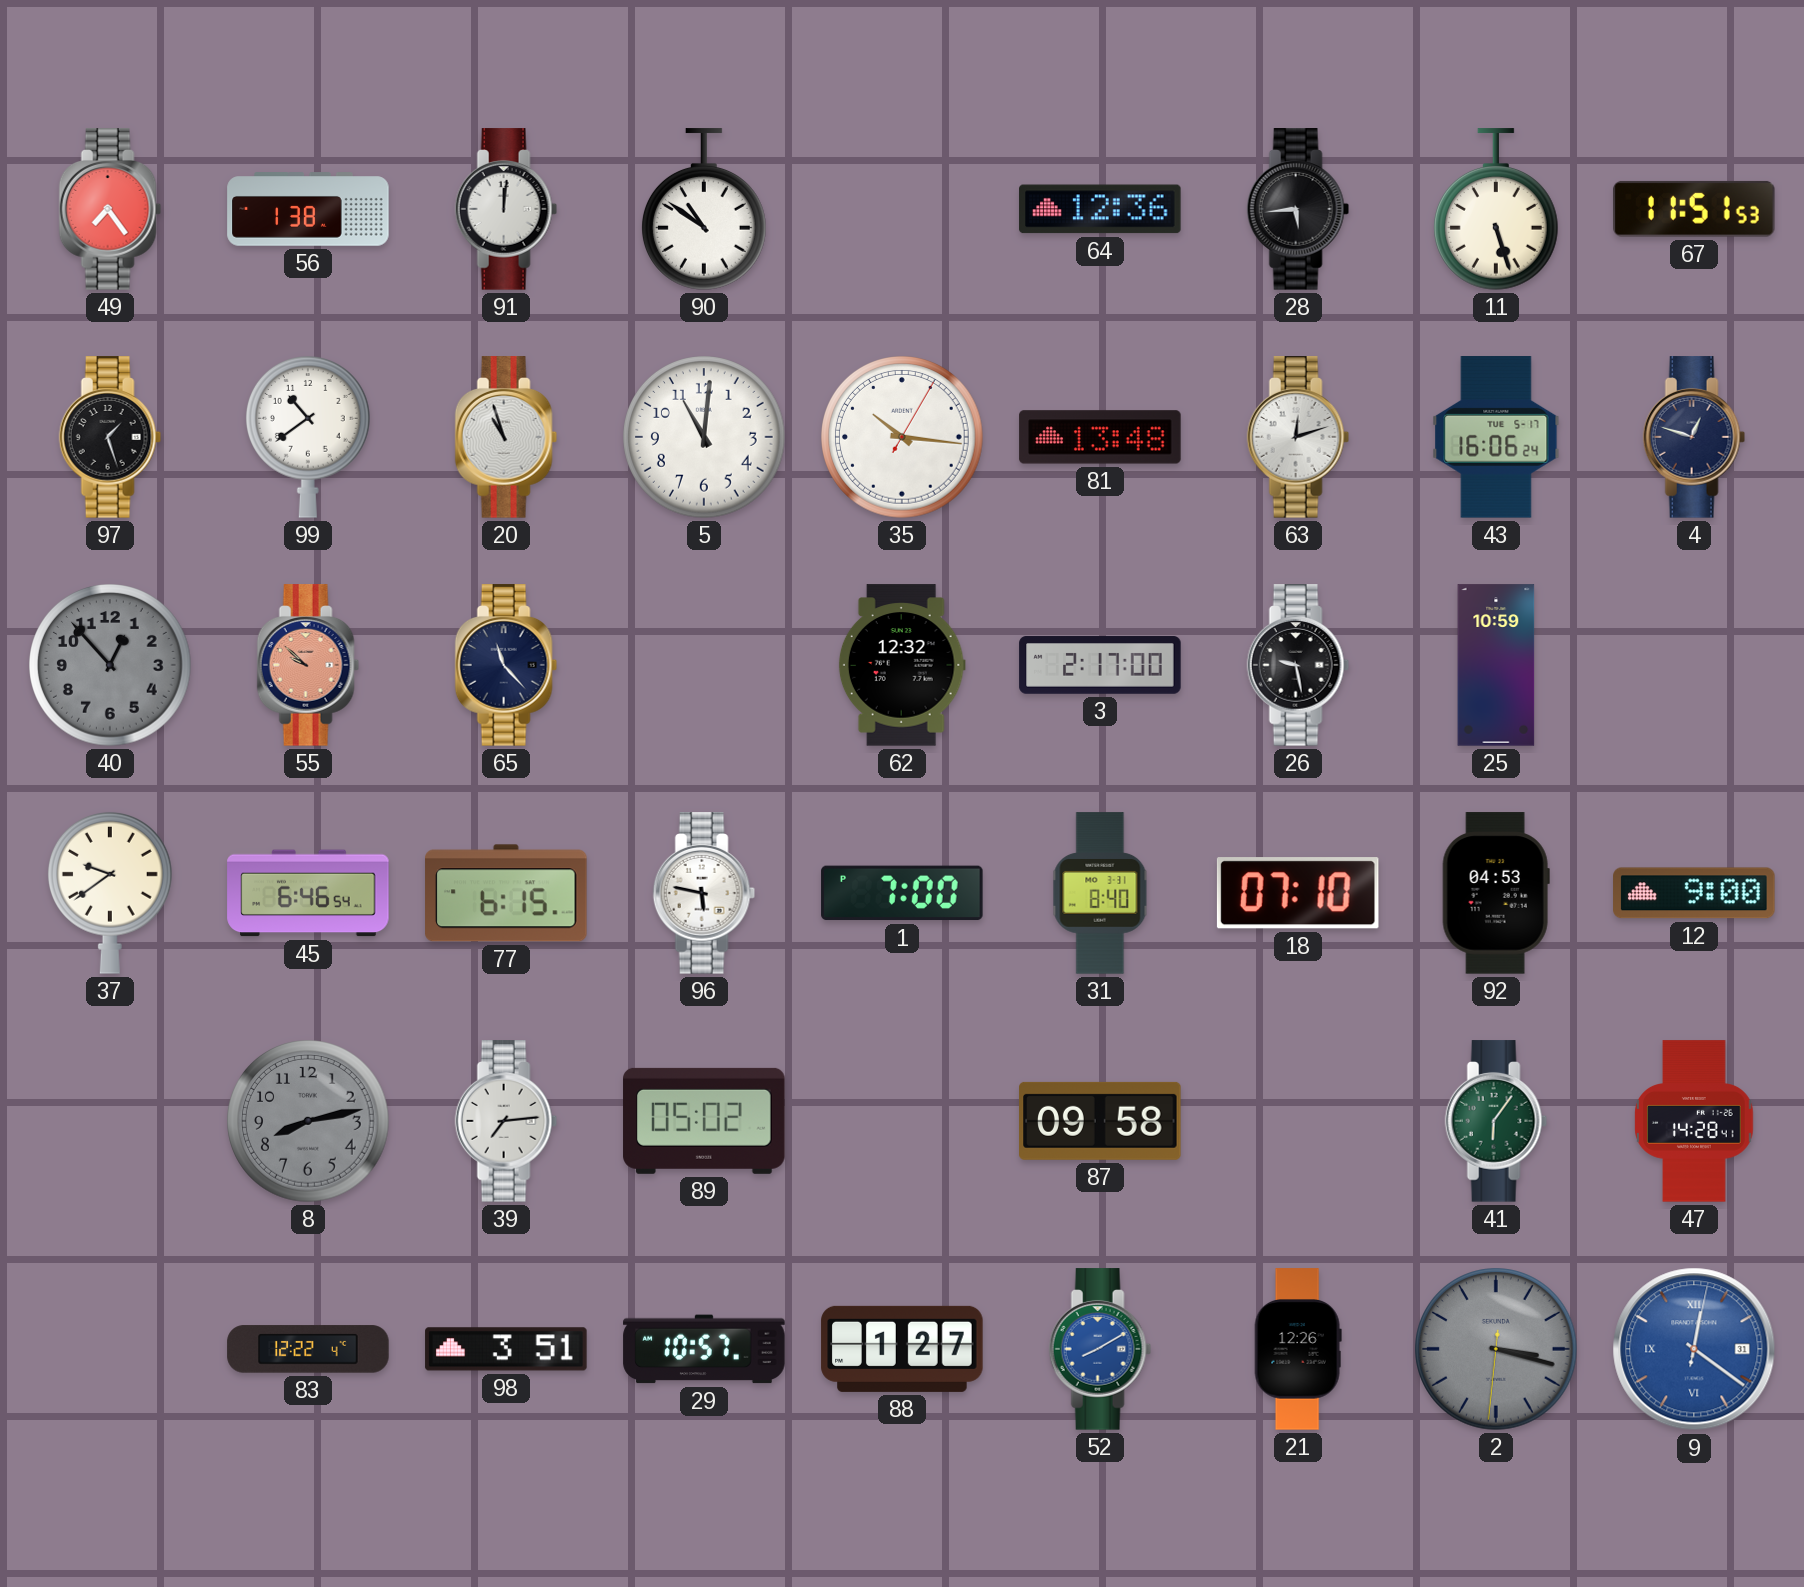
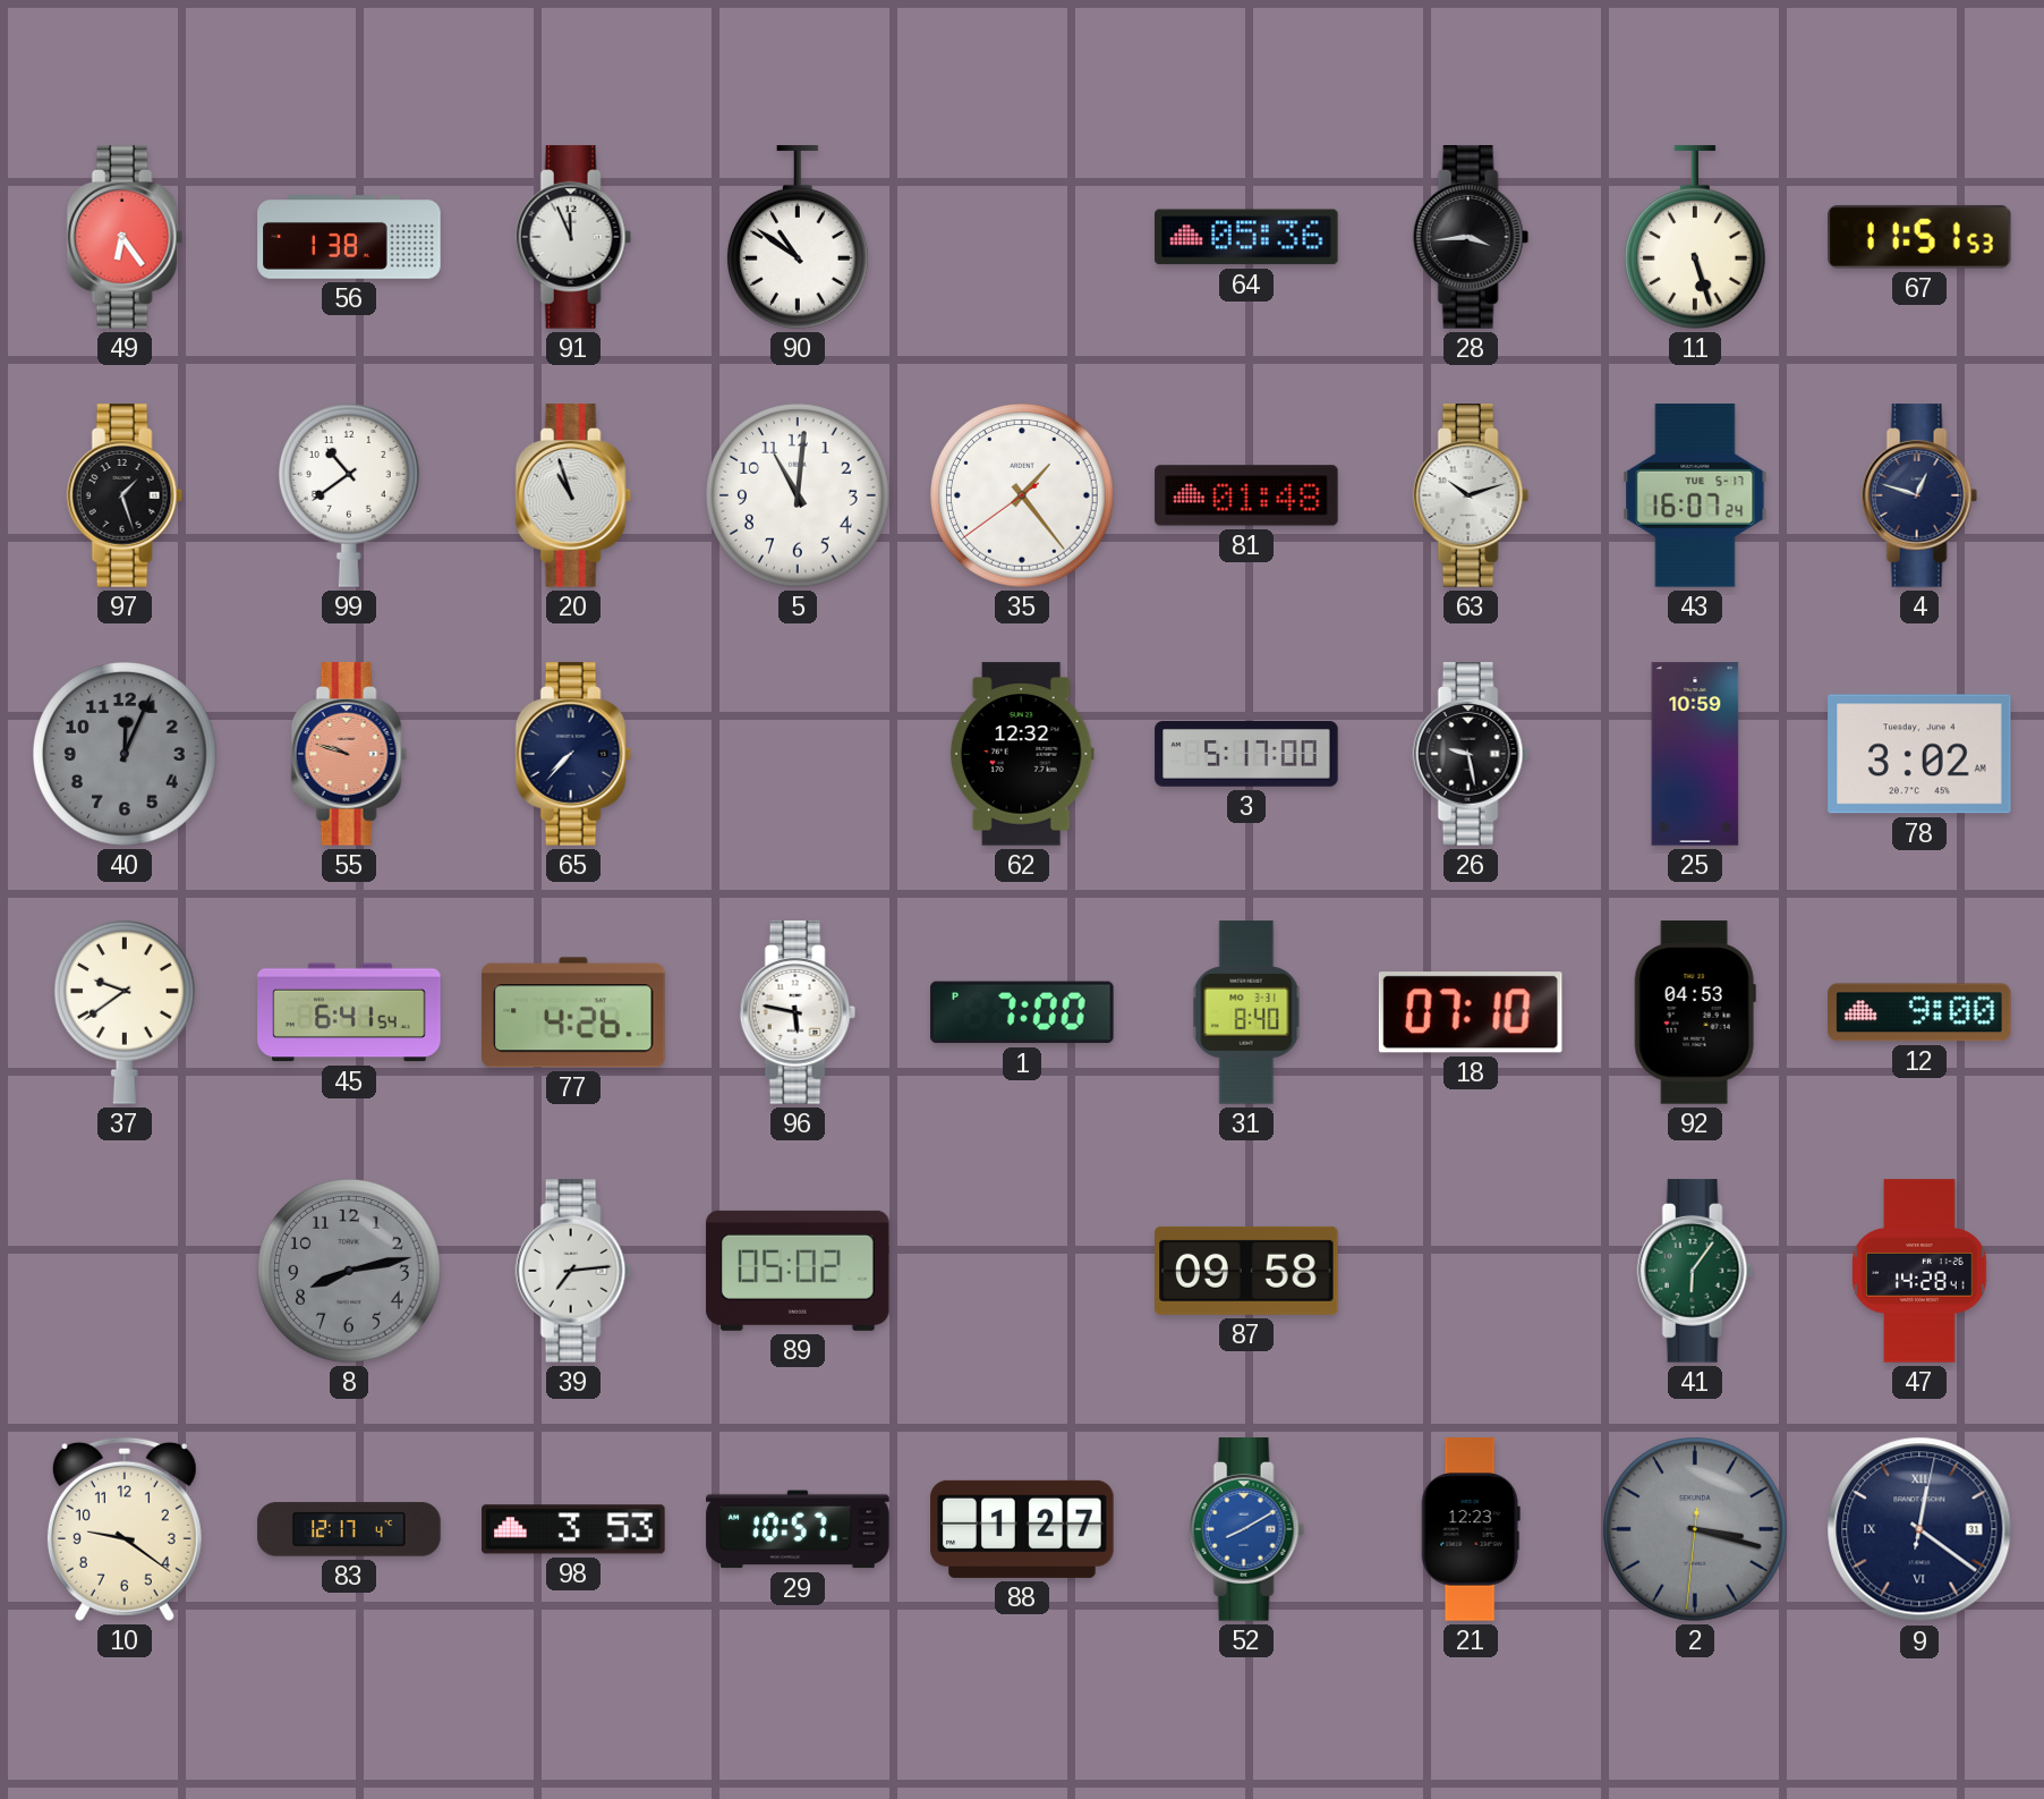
49: 7:24 -> 6:24 (125, 237)
91: 12:01 -> 11:56 (573, 237)
64: 12:36 -> 05:36 (1246, 237)
28: 5:44 -> 3:44 (1471, 237)
35: 10:16 -> 1:23 (1022, 495)
81: 13:48 -> 01:48 (1246, 495)
63: 12:12 -> 10:12 (1471, 495)
43: 16:06 -> 16:07 (1695, 495)
40: 12:53 -> 12:04 (125, 754)
55: 9:52 -> 9:48 (349, 754)
65: 11:23 -> 7:37 (573, 754)
3: 2:17 -> 5:17 (1246, 754)
78: none -> 3:02 (1919, 754)
45: 6:46 -> 6:41 (349, 1012)
77: 6:15 -> 4:26 (573, 1012)
10: none -> 9:21 (125, 1529)
83: 12:22 -> 12:17 (349, 1529)
98: 3:51 -> 3:53 (573, 1529)
21: 12:26 -> 12:23 (1471, 1529)
9 dial: blue -> navy (1919, 1529)
